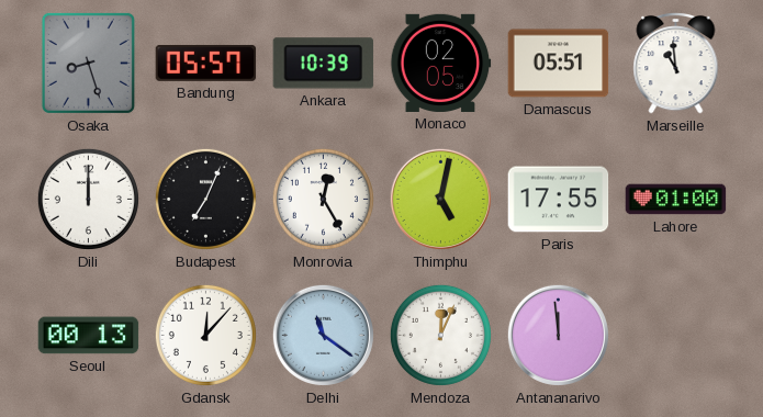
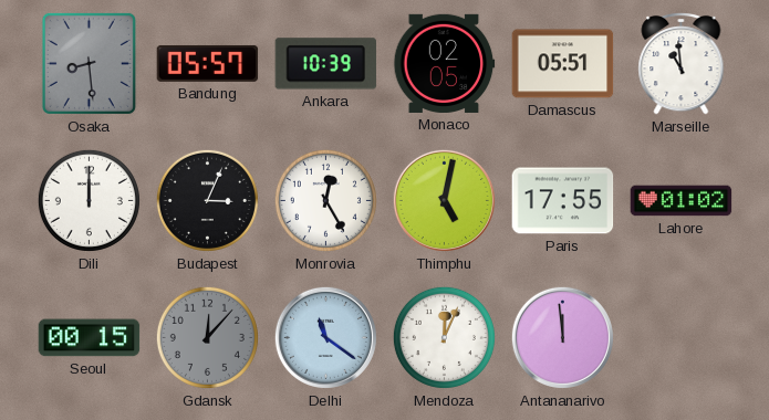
Osaka: 8:27 -> 8:29 (89, 63)
Budapest: 7:04 -> 3:04 (207, 200)
Lahore: 01:00 -> 01:02 (682, 201)
Seoul: 00:13 -> 00:15 (90, 338)
Gdansk dial: white -> grey (207, 337)
